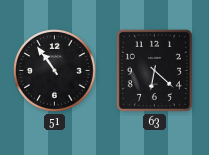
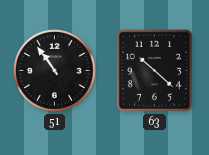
63: 6:22 -> 10:22 (154, 70)
